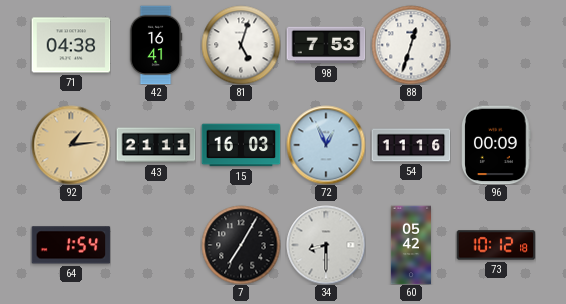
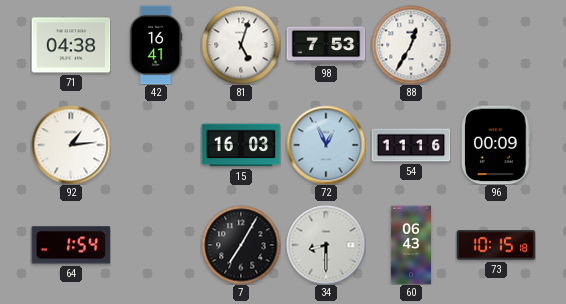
88: 12:33 -> 12:35 (411, 45)
92 dial: champagne -> white (71, 145)
43: 21:11 -> none (156, 145)
60: 05:42 -> 06:43 (411, 245)
73: 10:12 -> 10:15 (496, 245)
